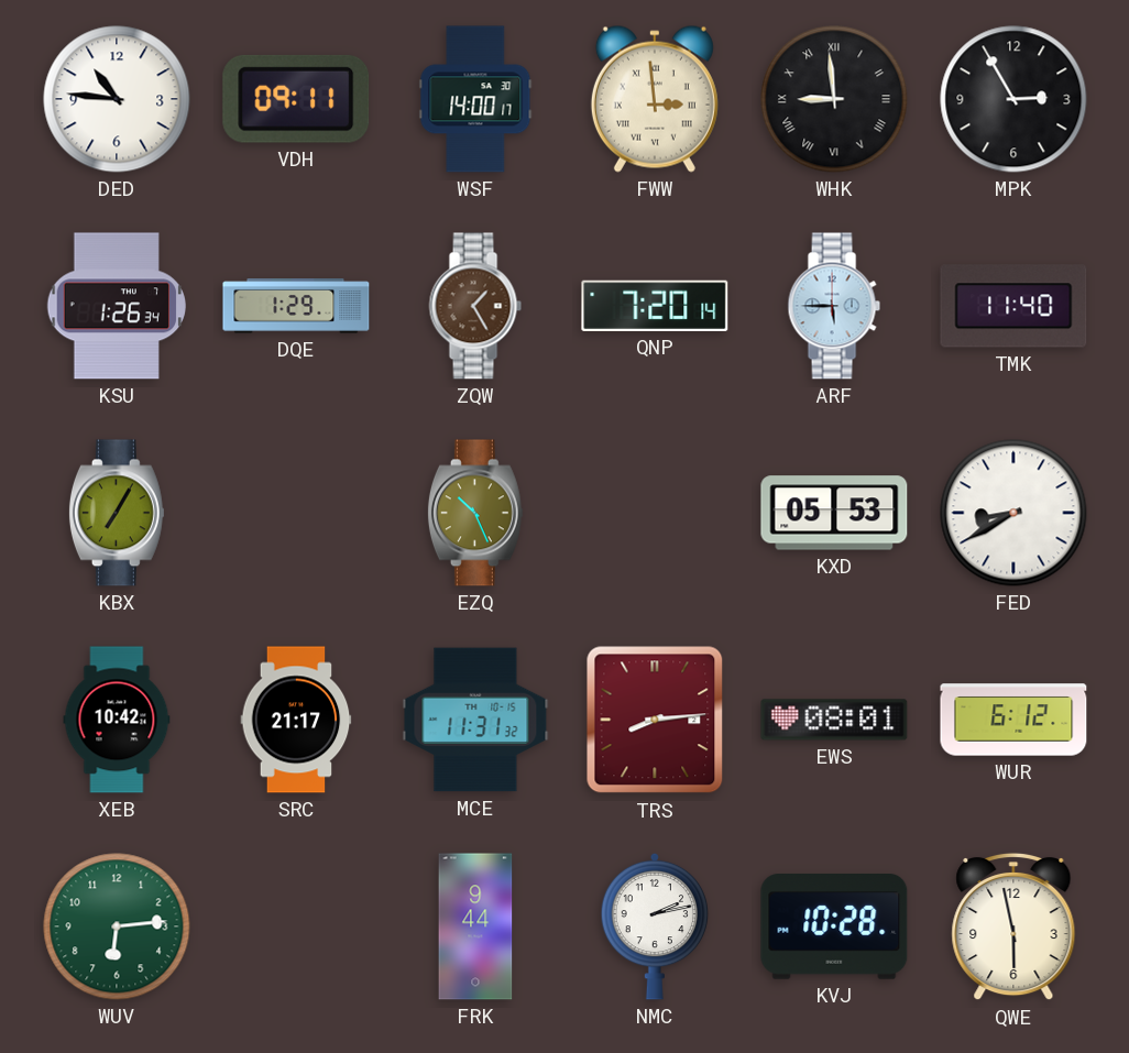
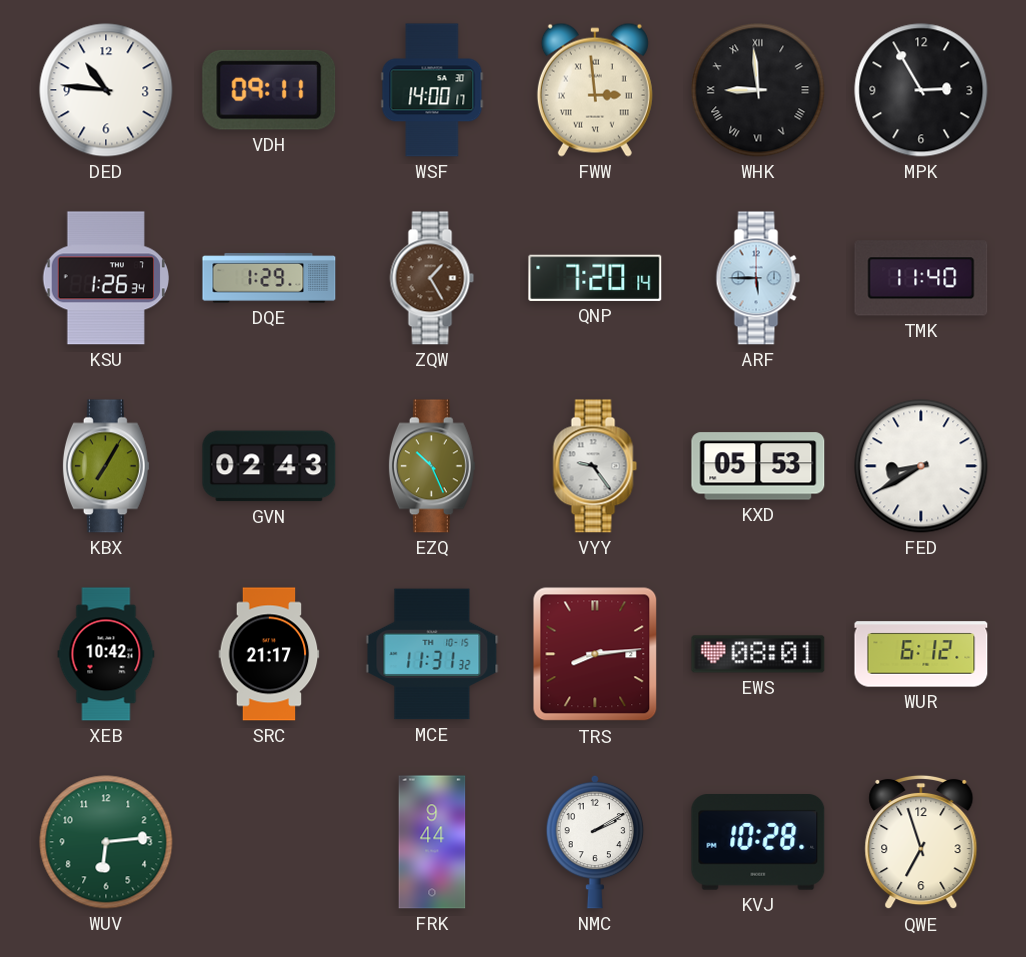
GVN: none -> 02:43 (269, 466)
VYY: none -> 9:24 (595, 466)
NMC: 2:13 -> 2:10 (595, 842)
QWE: 5:58 -> 6:57 (921, 842)
